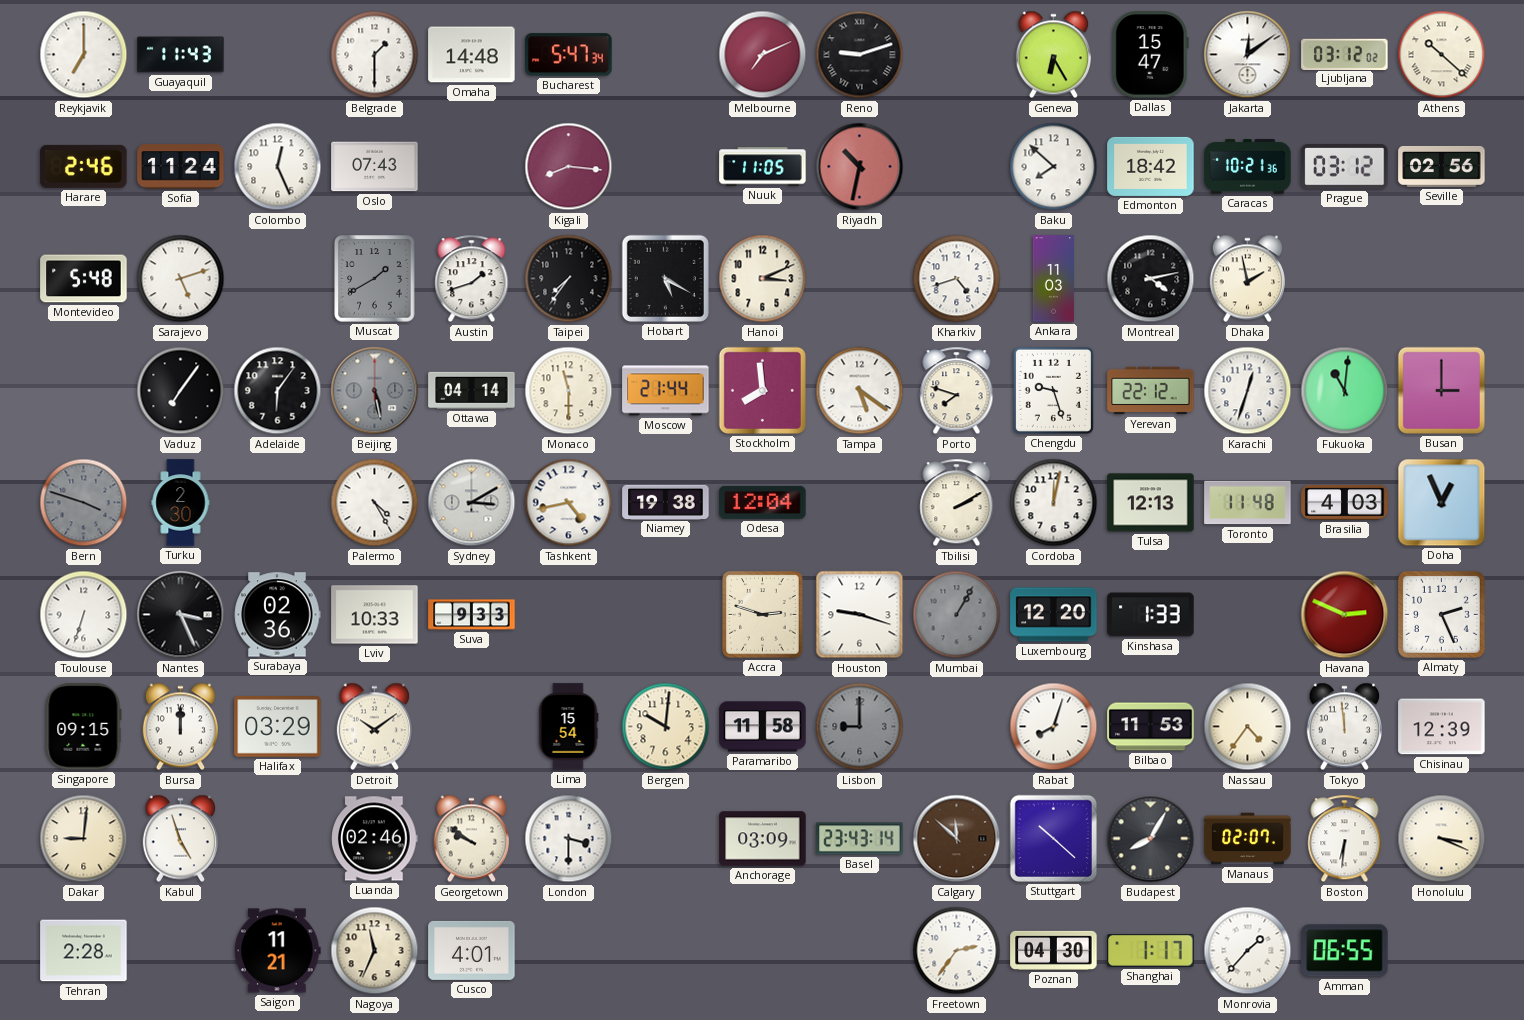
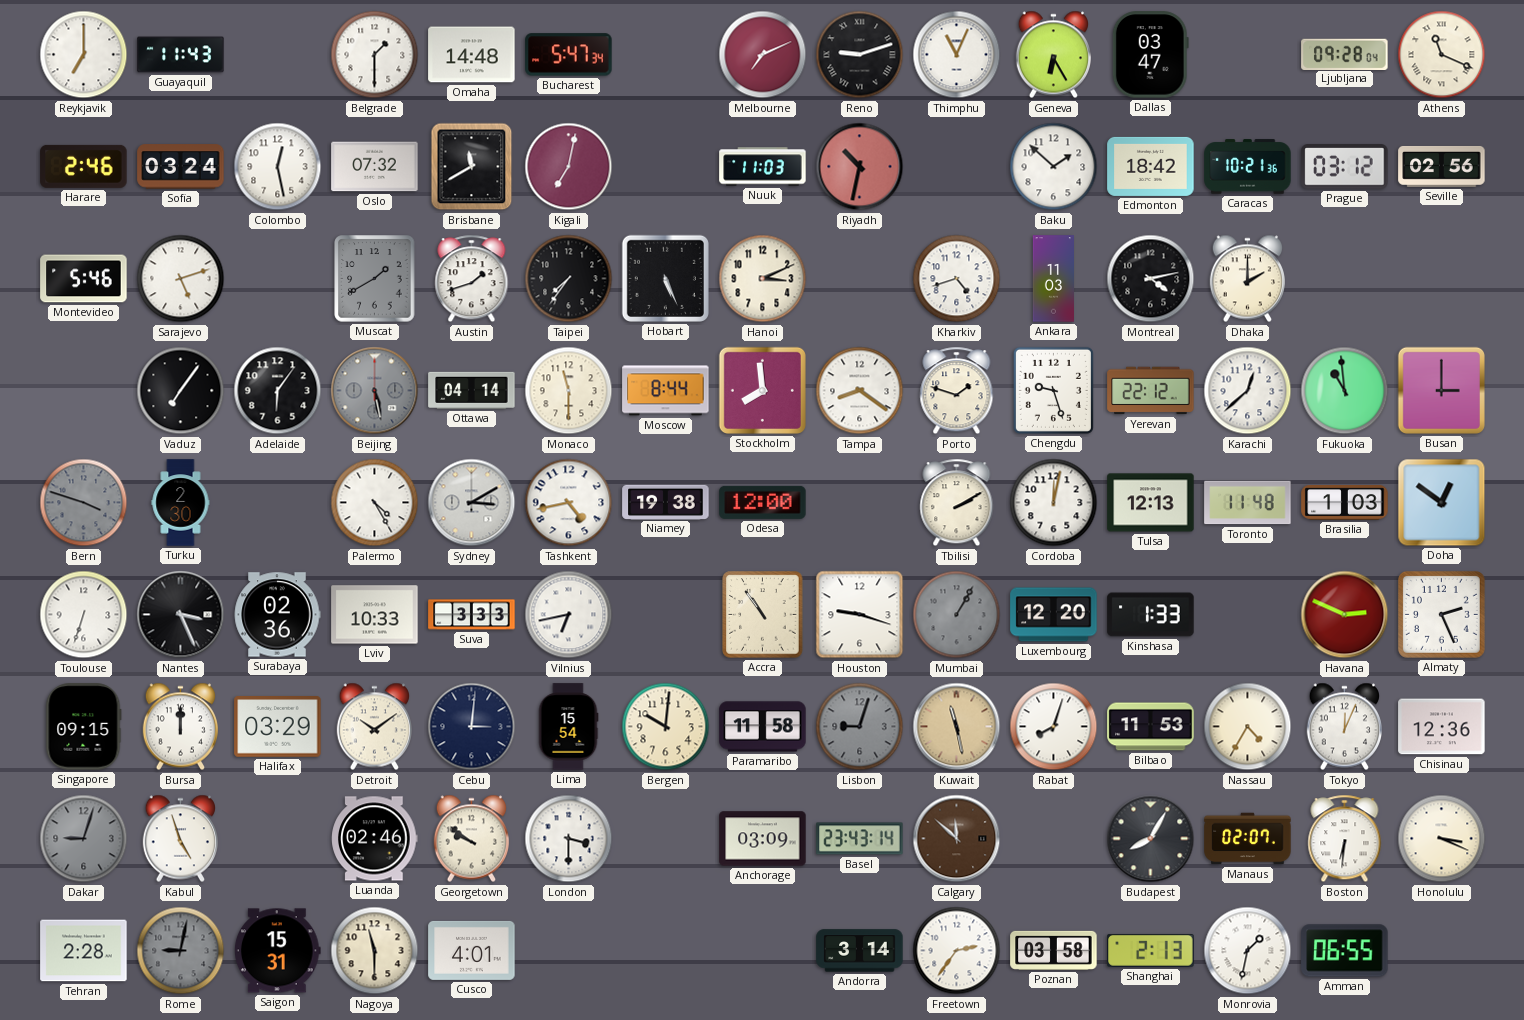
Thimphu: none -> 11:04 (957, 55)
Dallas: 15:47 -> 03:47 (1150, 55)
Jakarta: 12:09 -> none (1248, 55)
Ljubljana: 03:12 -> 09:28 (1345, 54)
Athens: 10:22 -> 11:19 (1442, 55)
Sofia: 11:24 -> 03:24 (181, 167)
Colombo: 12:26 -> 12:28 (278, 167)
Oslo: 07:43 -> 07:32 (375, 167)
Brisbane: none -> 11:40 (472, 167)
Kigali: 8:16 -> 7:02 (569, 167)
Nuuk: 11:05 -> 11:03 (763, 167)
Baku: 7:52 -> 1:52 (1054, 167)
Montevideo: 5:48 -> 5:46 (84, 279)
Hobart: 5:20 -> 5:26 (665, 278)
Dhaka: 1:58 -> 2:00 (1247, 279)
Moscow: 21:44 -> 8:44 (666, 391)
Tampa: 5:21 -> 8:21 (860, 391)
Porto: 7:48 -> 1:48 (957, 391)
Karachi: 12:33 -> 12:38 (1248, 391)
Fukuoka: 11:01 -> 10:59 (1345, 391)
Odesa: 12:04 -> 12:00 (763, 502)
Brasilia: 4:03 -> 1:03 (1345, 503)
Doha: 12:56 -> 12:51 (1442, 503)
Suva: 9:33 -> 3:33 (472, 615)
Vilnius: none -> 6:43 (569, 615)
Accra: 2:48 -> 10:54 (763, 615)
Cebu: none -> 3:01 (472, 727)
Lisbon: 9:00 -> 9:03 (860, 727)
Kuwait: none -> 11:28 (957, 727)
Nassau: 4:36 -> 4:35 (1248, 727)
Tokyo: 11:59 -> 12:04 (1344, 727)
Chisinau: 12:39 -> 12:36 (1442, 727)
Dakar: 9:01 -> 9:03 (84, 839)
Dakar dial: cream -> grey (84, 839)
Stuttgart: 10:22 -> none (1053, 838)
Rome: none -> 9:02 (181, 951)
Saigon: 11:21 -> 15:31 (277, 951)
Nagoya: 11:34 -> 11:30 (375, 951)
Andorra: none -> 3:14 (860, 951)
Poznan: 04:30 -> 03:58 (1054, 950)
Shanghai: 1:17 -> 2:13 (1151, 950)
Monrovia: 1:37 -> 1:32 (1248, 951)
